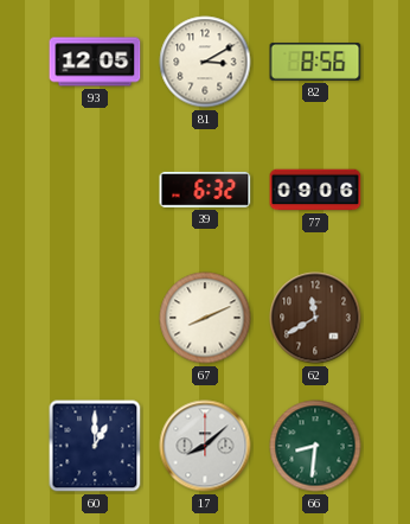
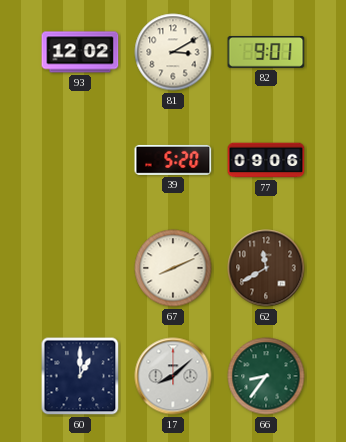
93: 12:05 -> 12:02 (80, 52)
82: 8:56 -> 9:01 (266, 53)
39: 6:32 -> 5:20 (173, 160)
66: 8:31 -> 8:36 (266, 376)
